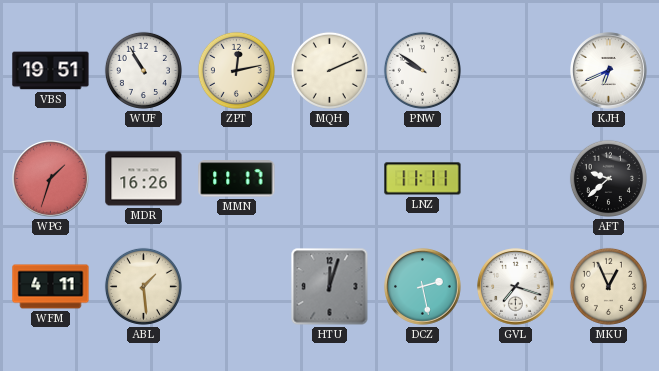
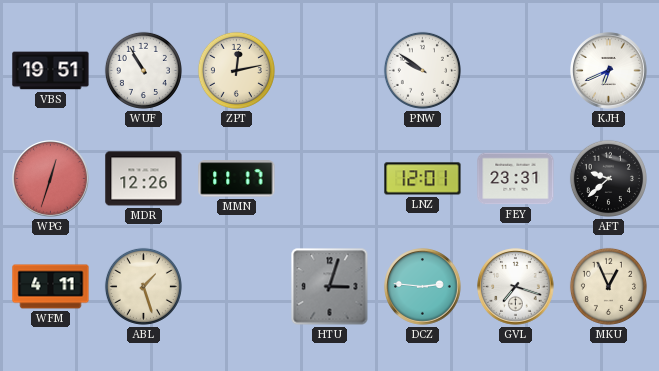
MQH: 2:11 -> none (329, 70)
WPG: 1:33 -> 12:33 (51, 179)
MDR: 16:26 -> 12:26 (144, 179)
LNZ: 11:11 -> 12:01 (423, 179)
FEY: none -> 23:31 (516, 179)
ABL: 1:29 -> 1:27 (143, 286)
HTU: 12:03 -> 3:03 (330, 287)
DCZ: 2:28 -> 2:46 (423, 287)
